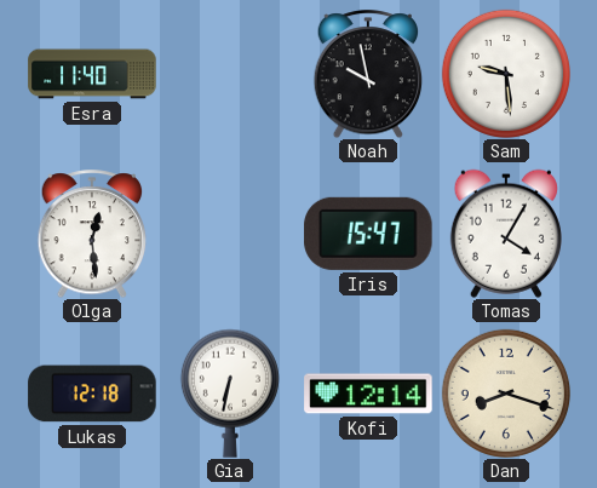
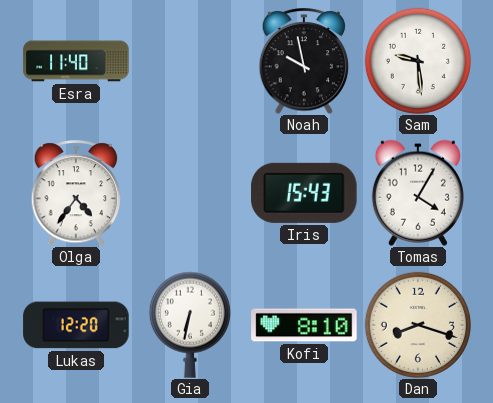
Olga: 12:29 -> 4:36 (76, 193)
Iris: 15:47 -> 15:43 (304, 193)
Lukas: 12:18 -> 12:20 (76, 325)
Kofi: 12:14 -> 8:10 (304, 325)
